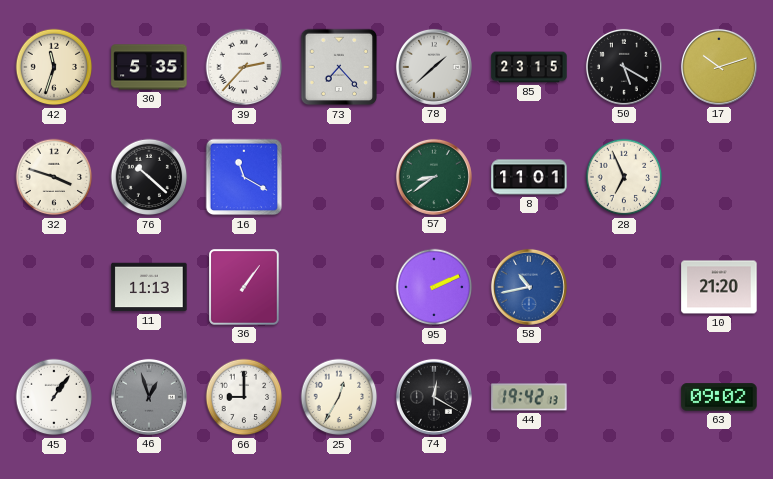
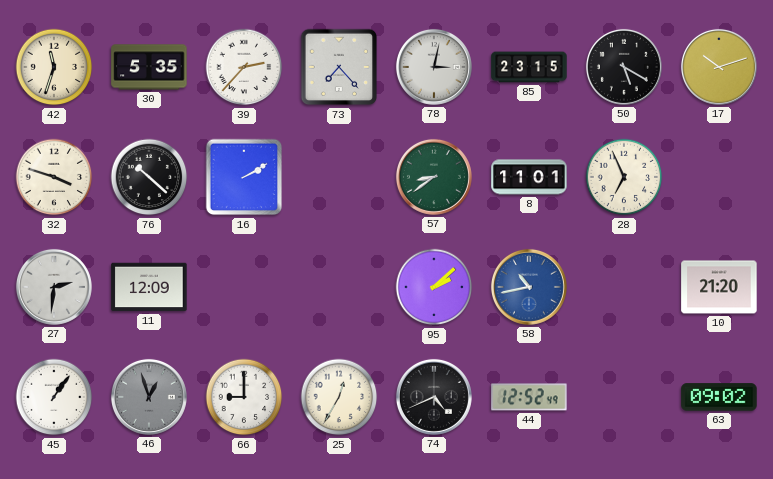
78: 1:38 -> 3:02 (434, 67)
16: 11:20 -> 2:10 (244, 177)
27: none -> 2:31 (54, 287)
11: 11:13 -> 12:09 (149, 287)
36: 1:06 -> none (245, 288)
95: 2:11 -> 2:08 (434, 287)
74: 12:20 -> 4:41 (434, 397)
44: 19:42 -> 12:52 (529, 397)
